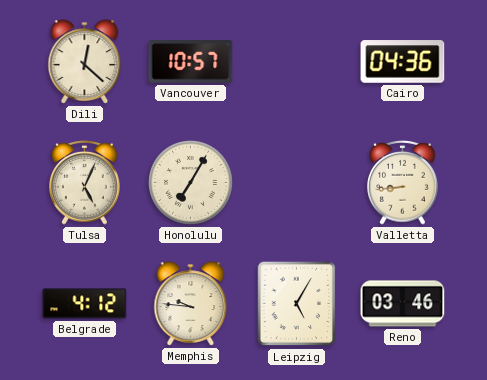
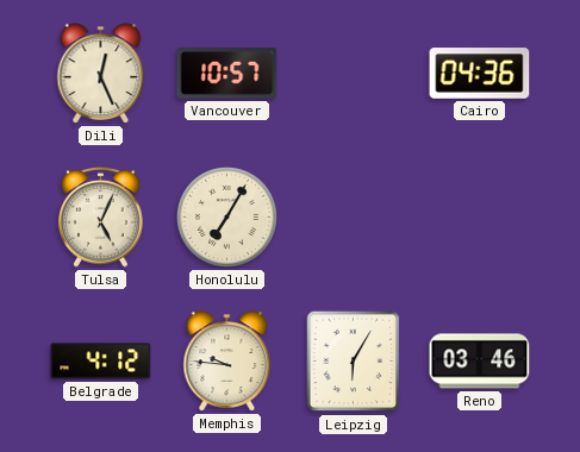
Dili: 12:22 -> 12:26 (101, 74)
Valletta: 8:44 -> none (403, 182)
Leipzig: 5:05 -> 6:05 (354, 362)
